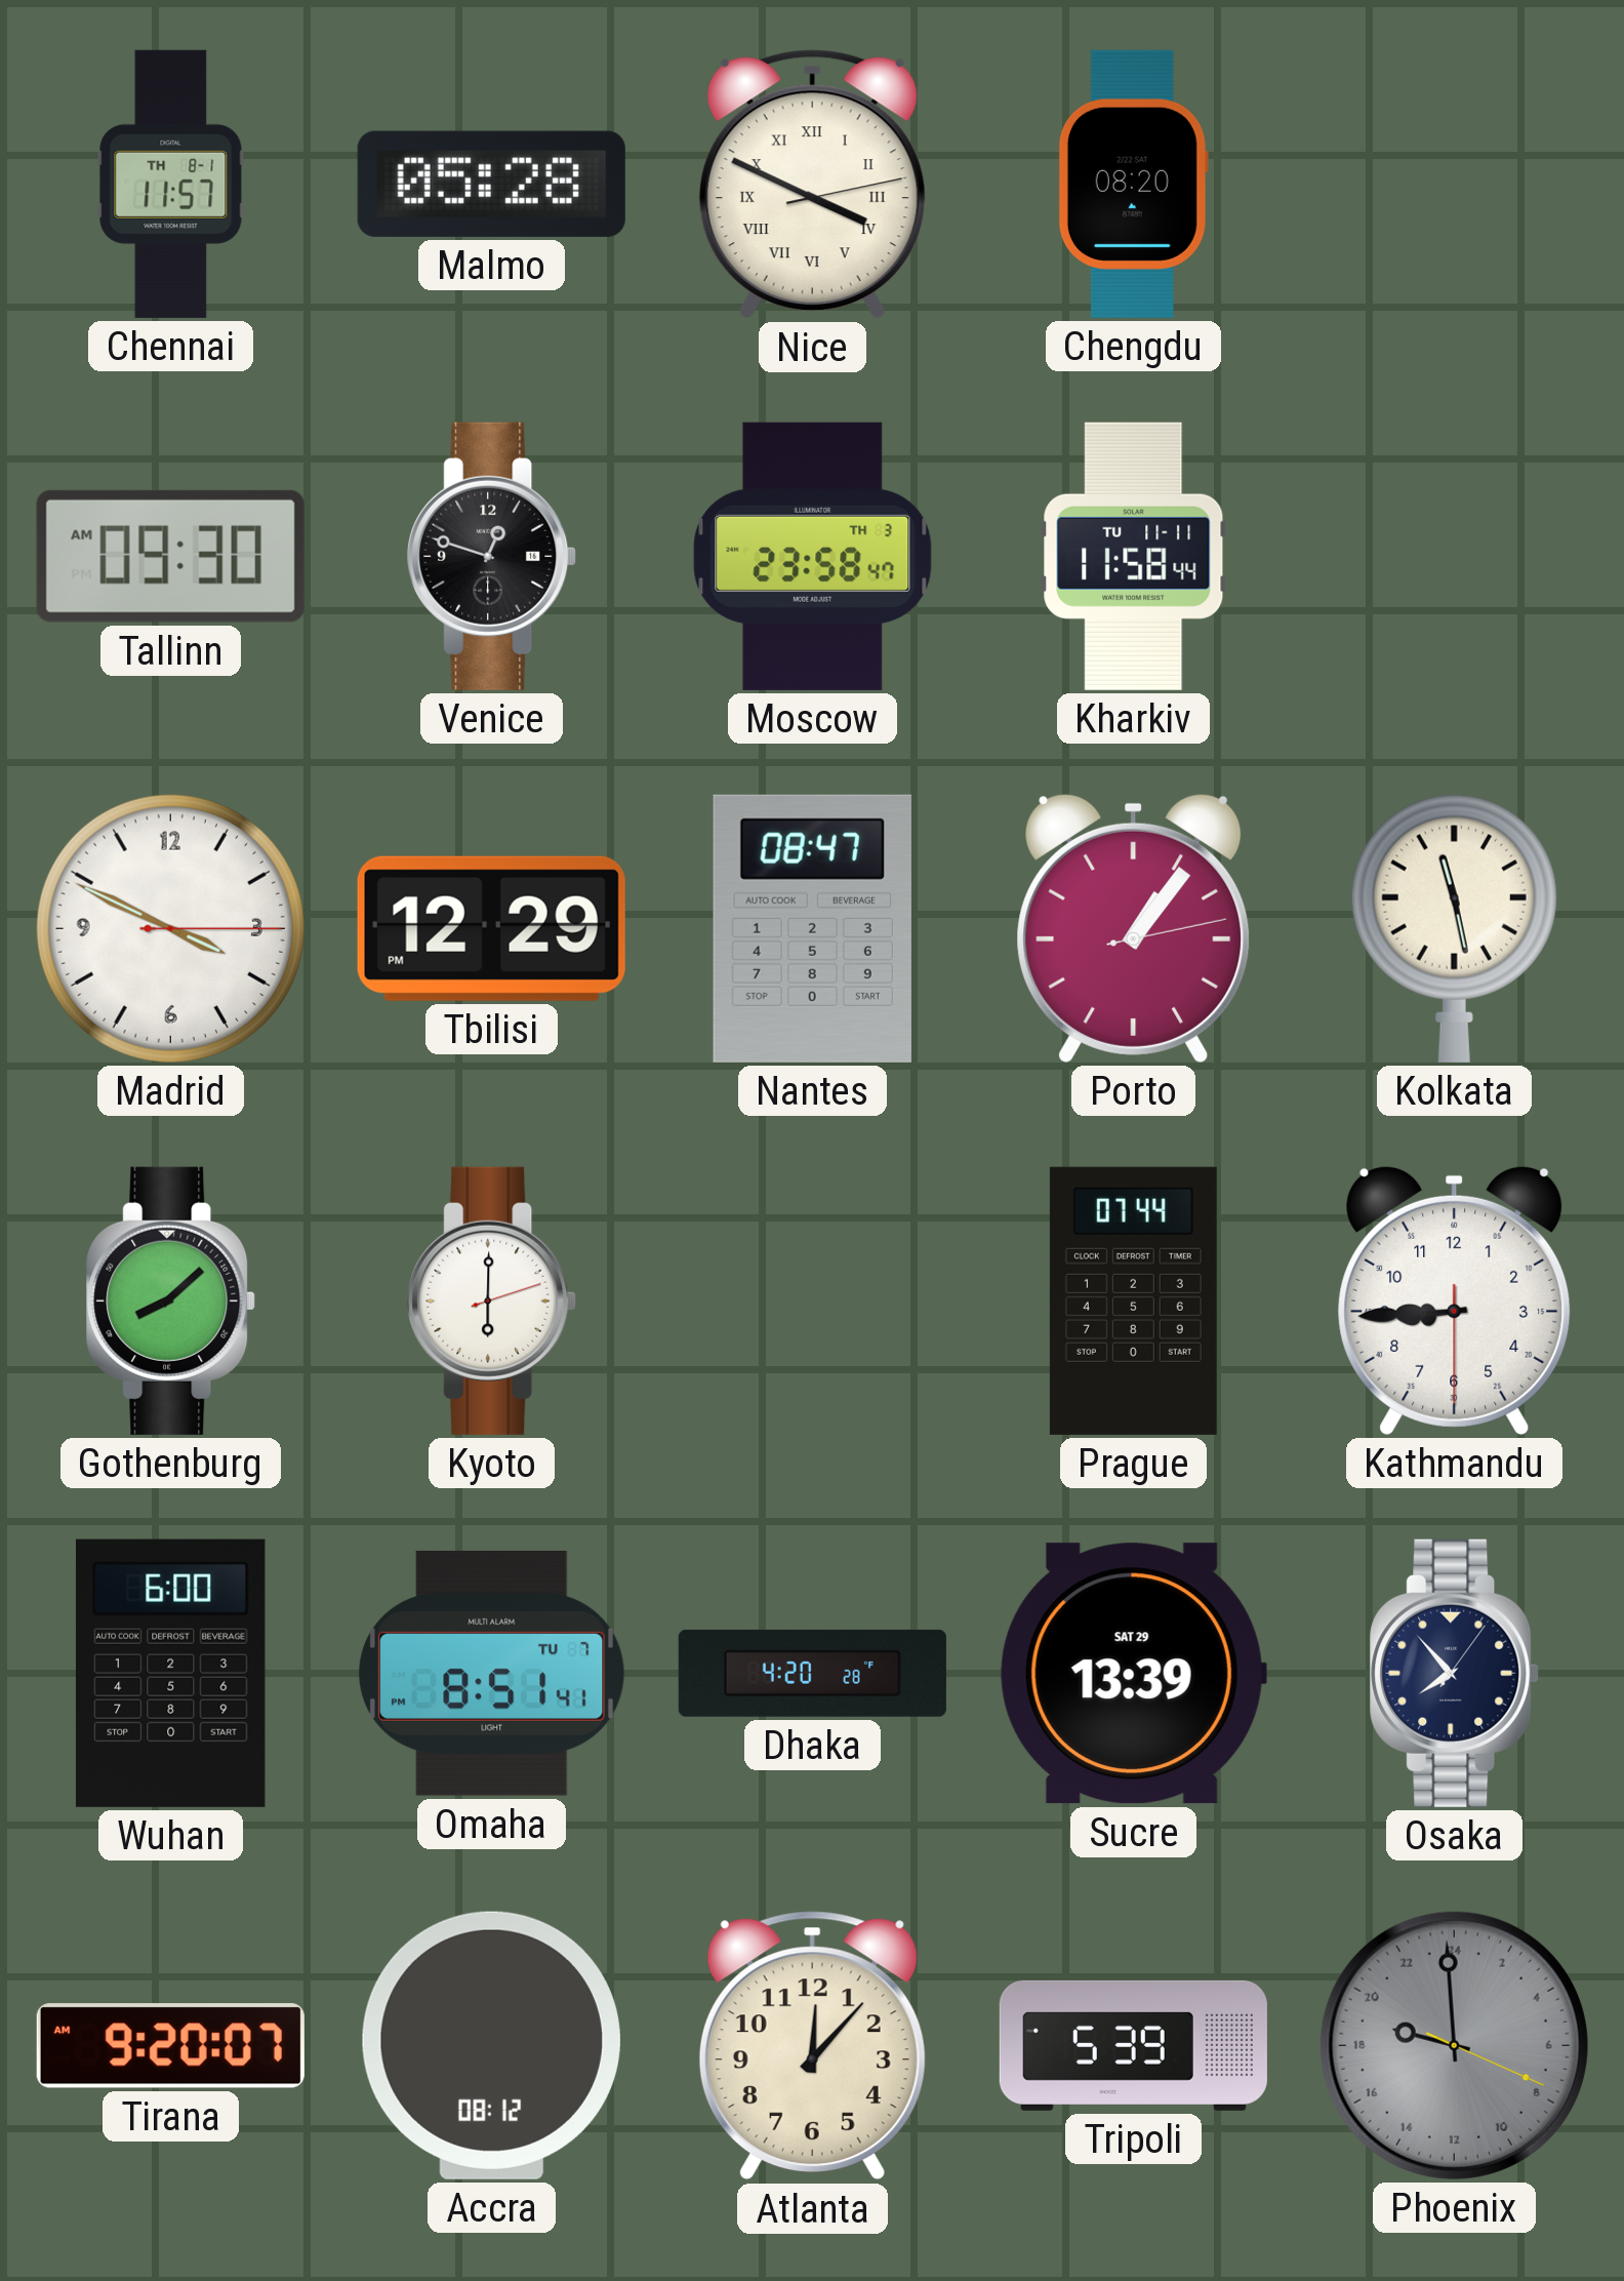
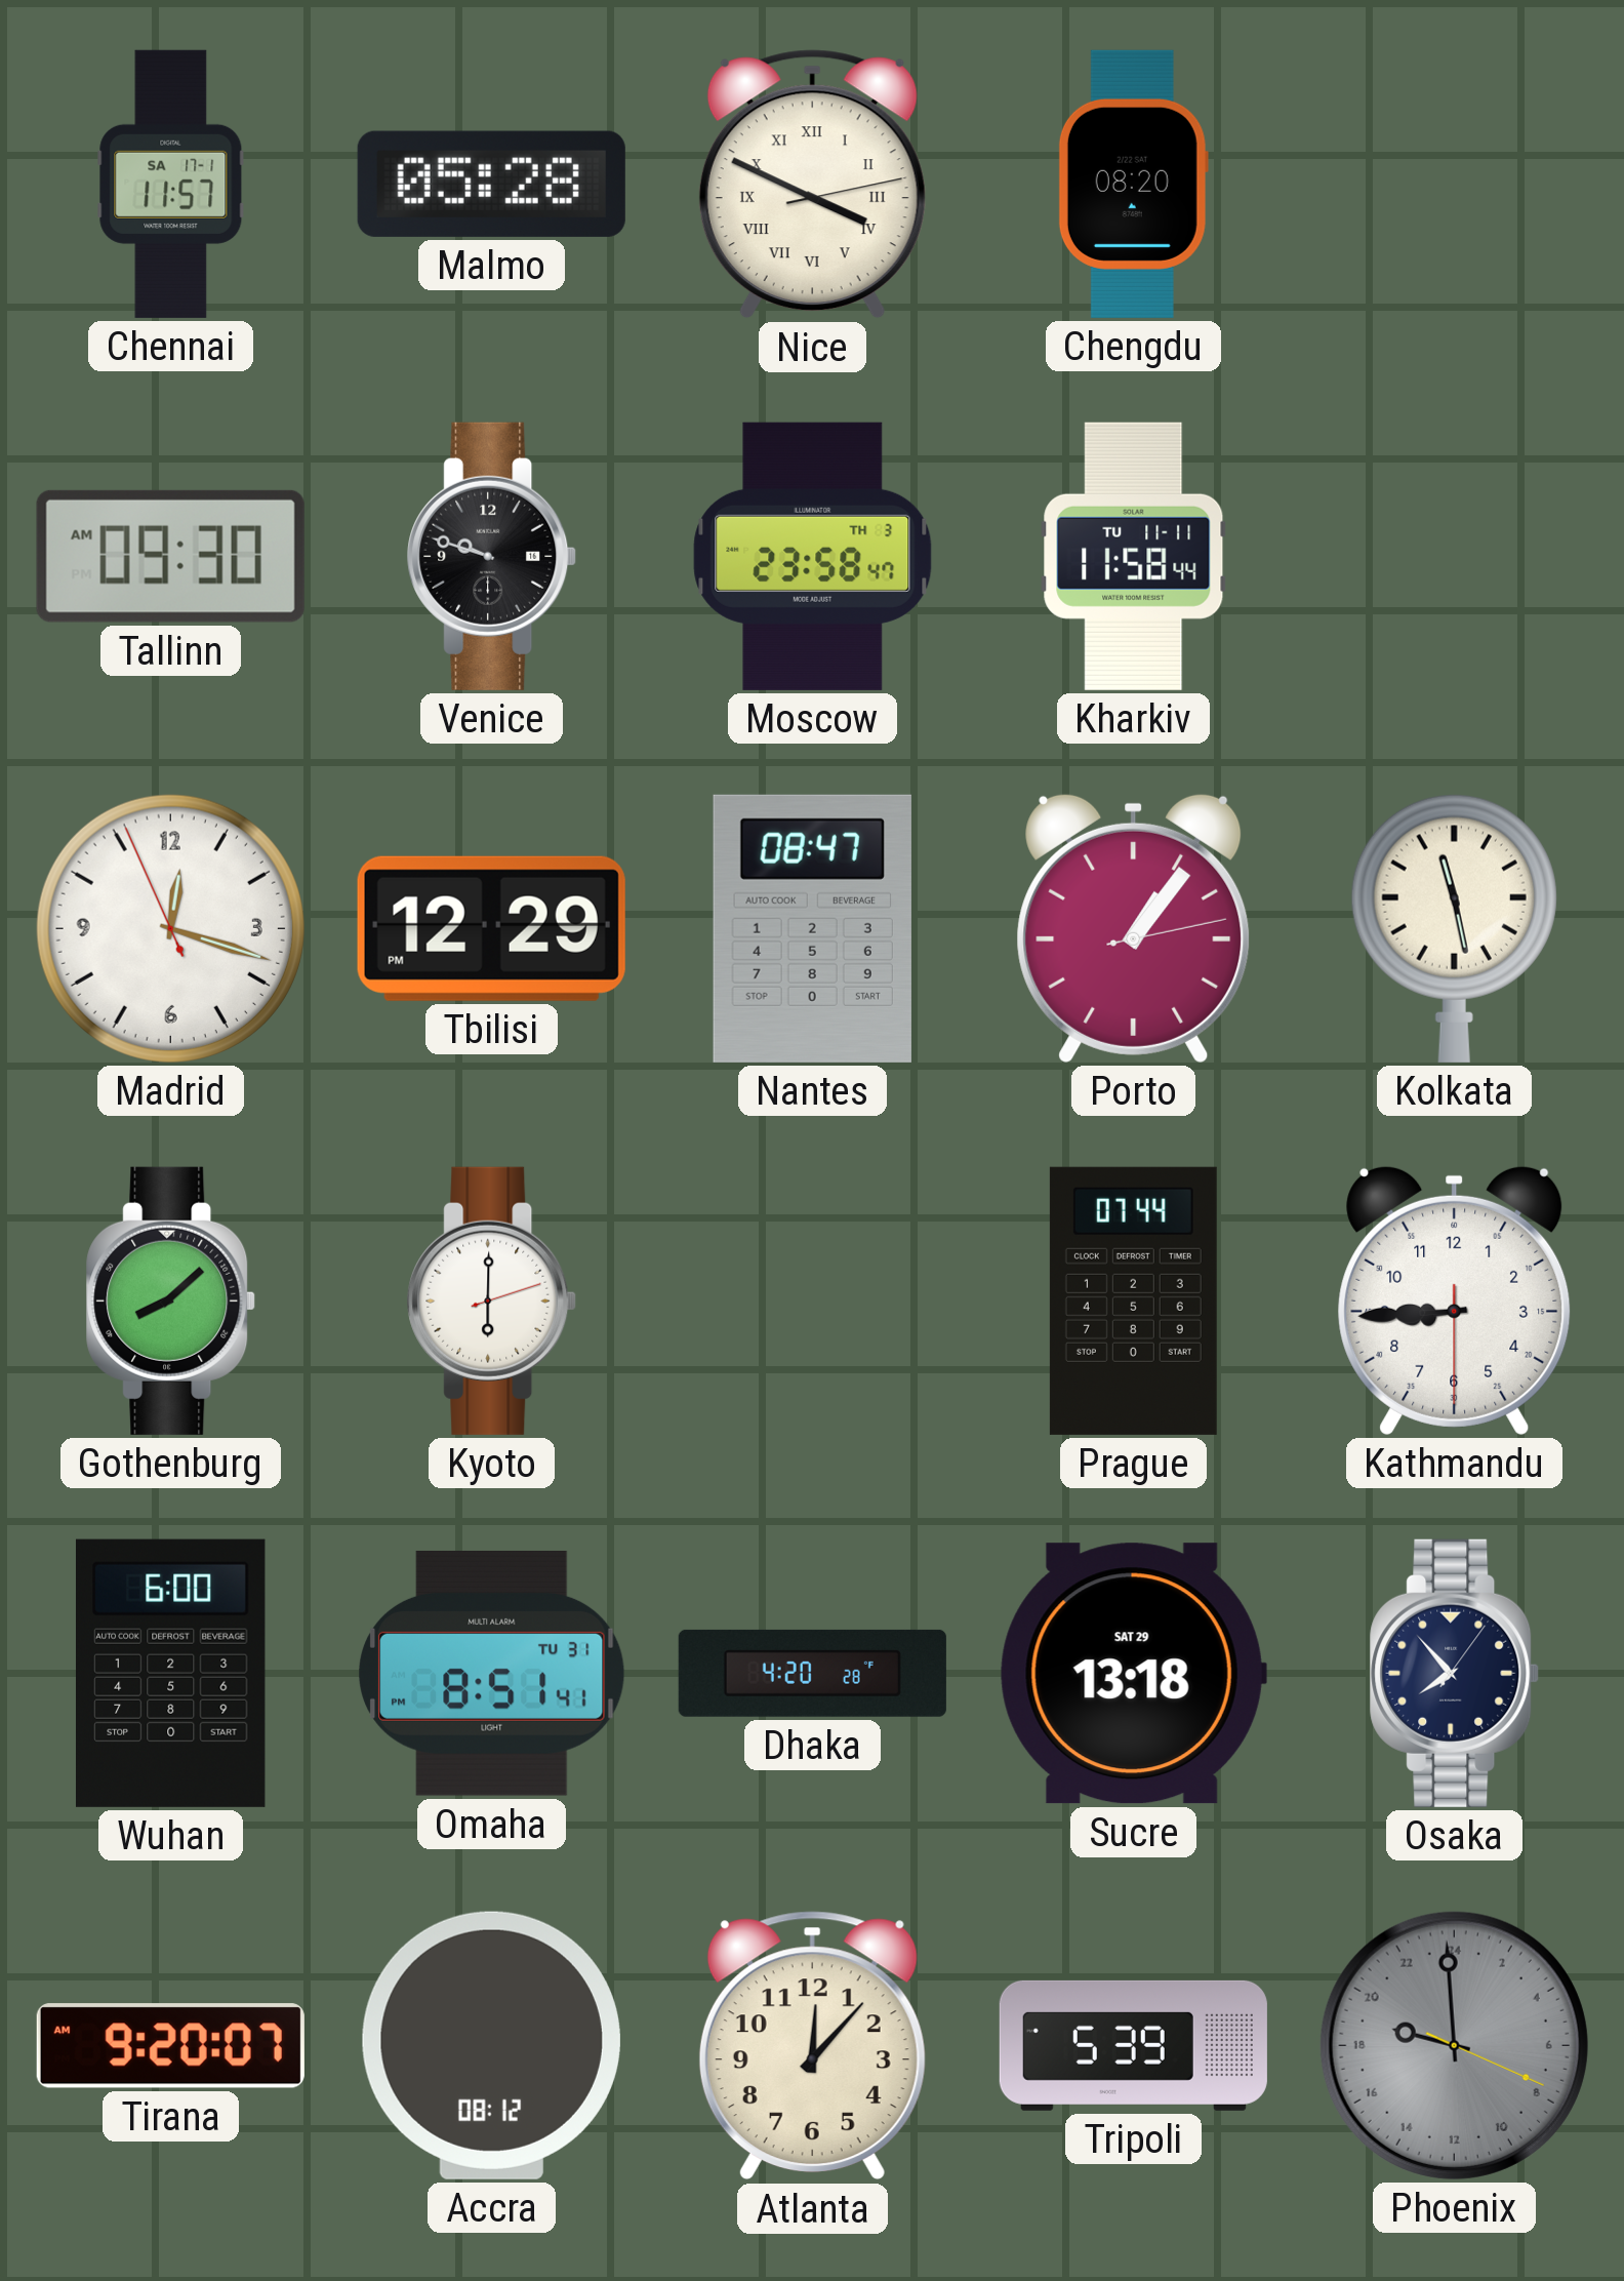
Chennai date: TH 8-1 -> SA 17-1 (171, 184)
Venice: 12:48 -> 9:48 (492, 556)
Madrid: 3:49 -> 12:17 (170, 928)
Omaha date: TU 7 -> TU 31 (492, 1673)
Sucre: 13:39 -> 13:18 (1133, 1674)
